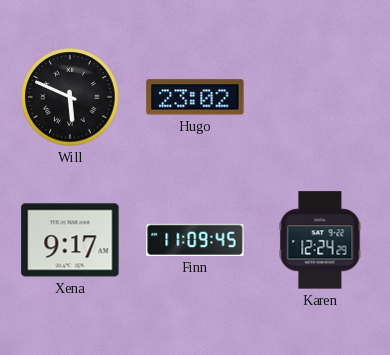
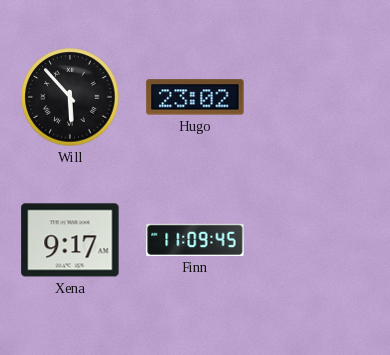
Will: 5:49 -> 5:53 (70, 97)
Karen: 12:24 -> none (320, 240)
